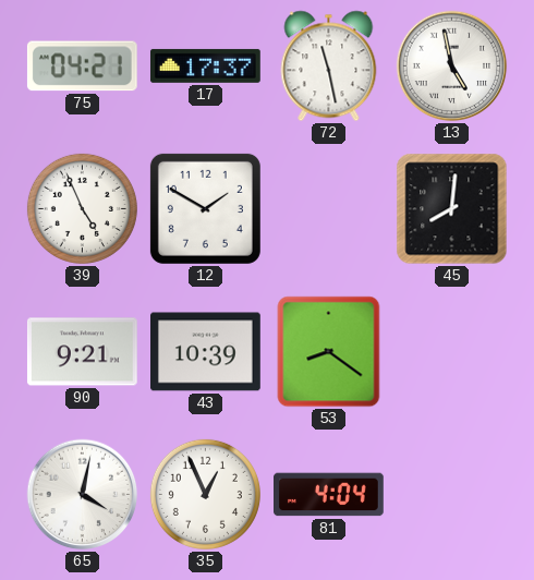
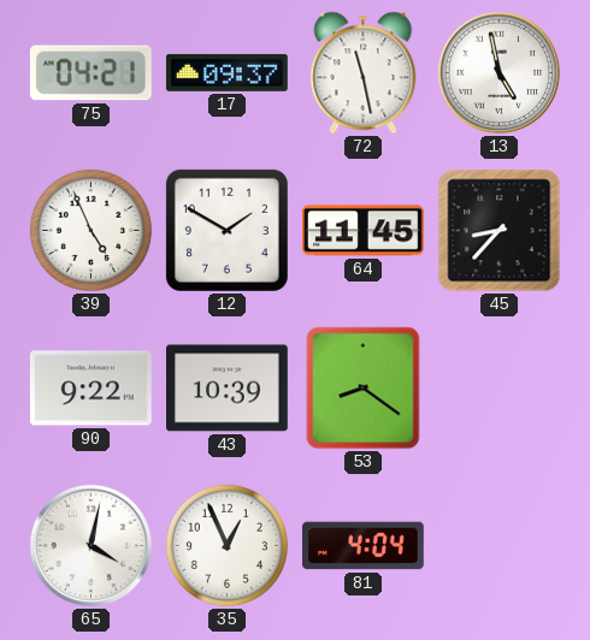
17: 17:37 -> 09:37 (226, 72)
64: none -> 11:45 (362, 231)
45: 8:01 -> 8:37 (500, 231)
90: 9:21 -> 9:22 (90, 389)
